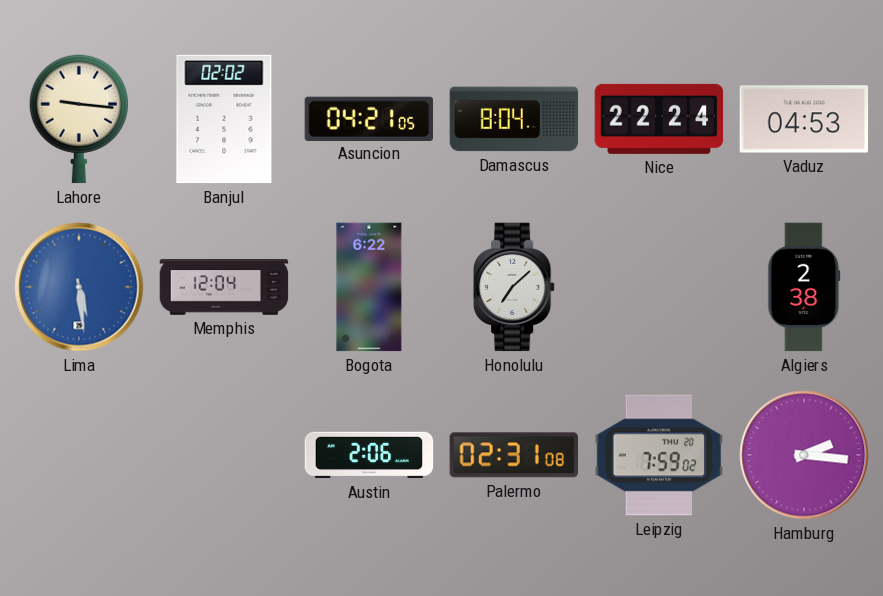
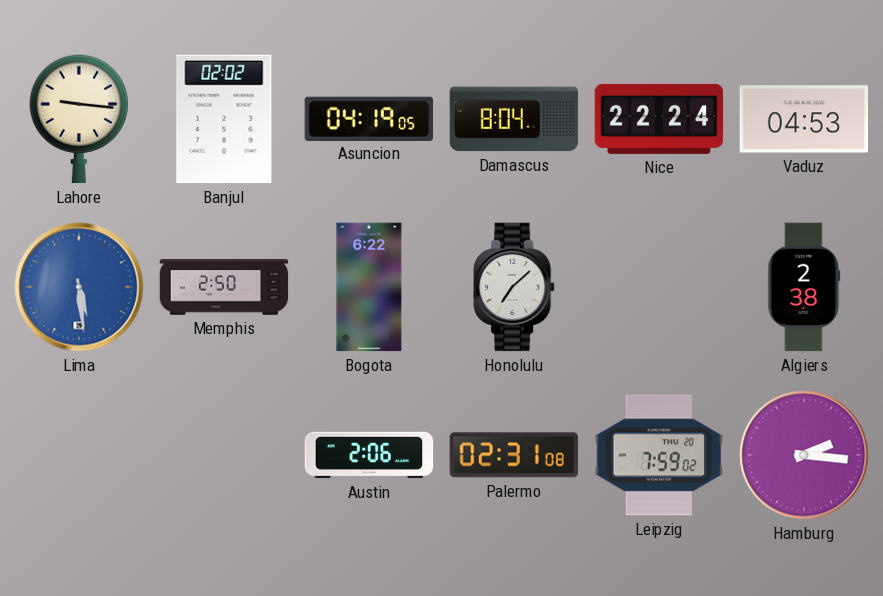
Asuncion: 04:21 -> 04:19 (369, 118)
Memphis: 12:04 -> 2:50 (224, 288)
